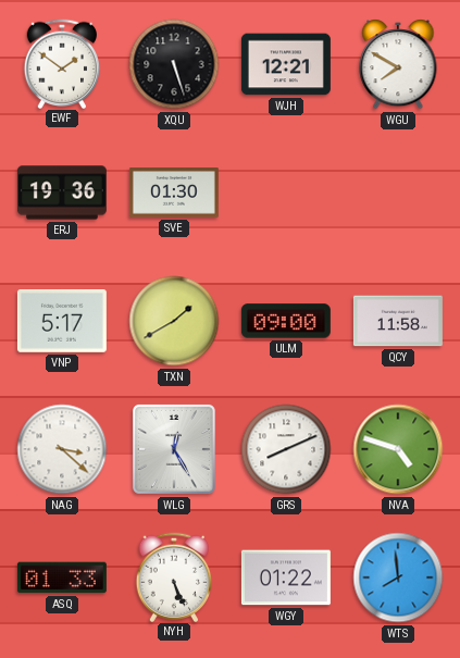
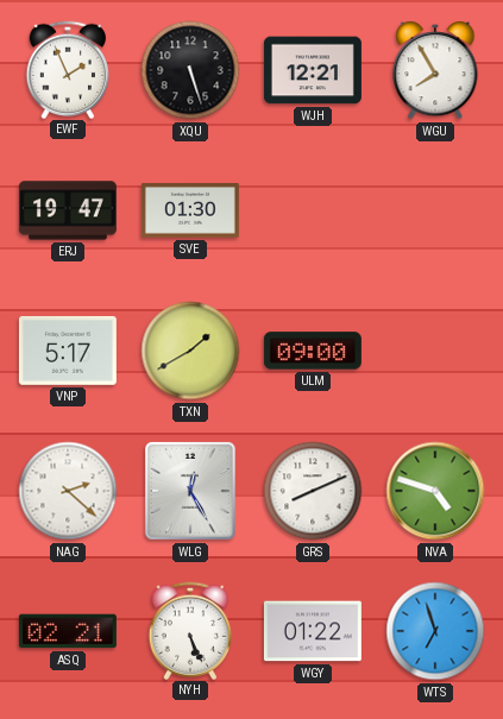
EWF: 1:51 -> 1:56 (68, 69)
WGU: 7:50 -> 7:55 (435, 70)
ERJ: 19:36 -> 19:47 (68, 210)
QCY: 11:58 -> none (398, 321)
NAG: 3:22 -> 2:22 (68, 491)
ASQ: 01:33 -> 02:21 (68, 631)
WTS: 7:59 -> 6:57 (435, 631)
